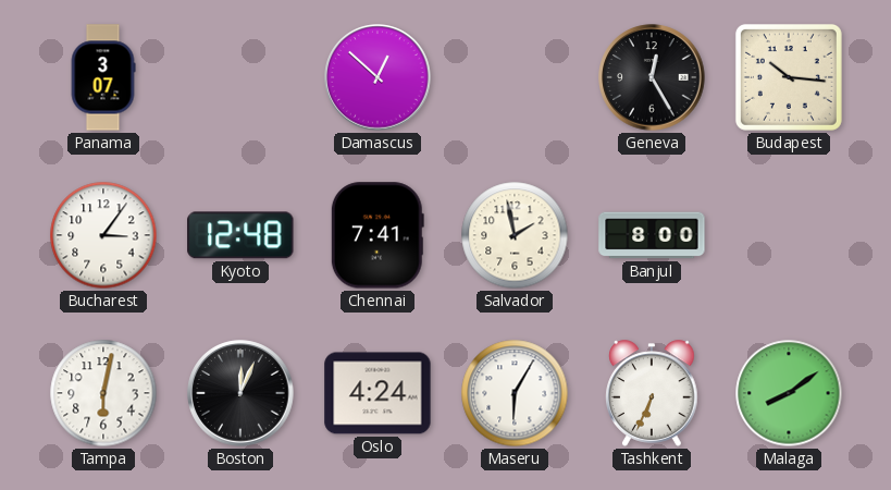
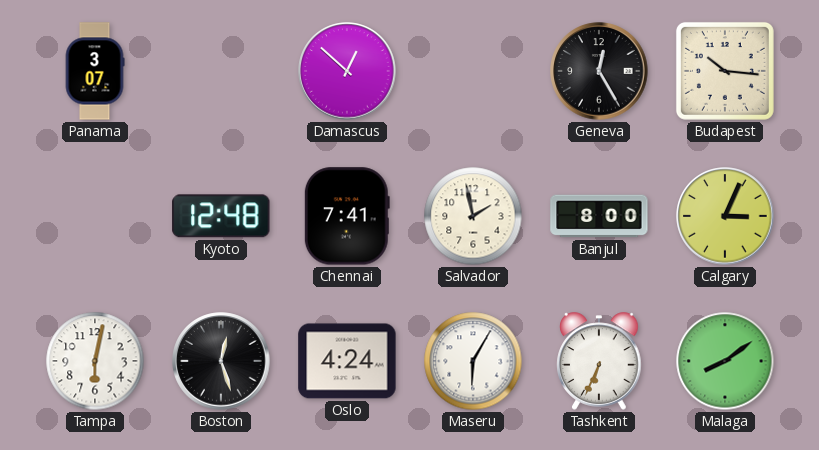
Bucharest: 3:06 -> none (103, 235)
Calgary: none -> 3:04 (725, 216)
Boston: 12:04 -> 12:27 (221, 361)
